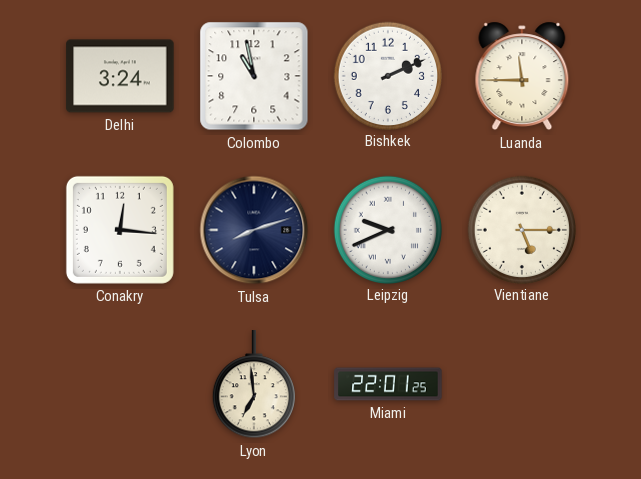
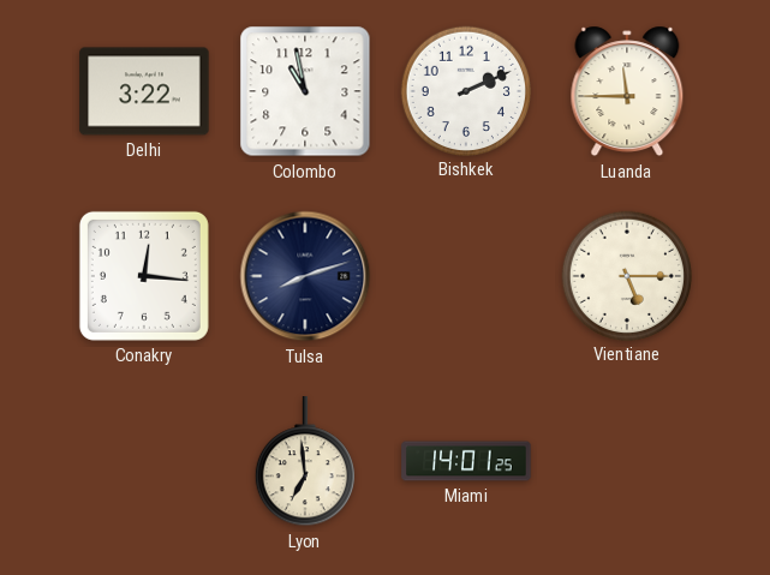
Delhi: 3:24 -> 3:22 (144, 91)
Leipzig: 9:41 -> none (387, 229)
Miami: 22:01 -> 14:01 (466, 461)
